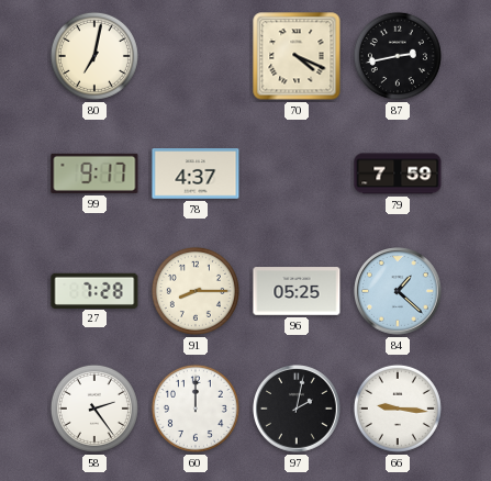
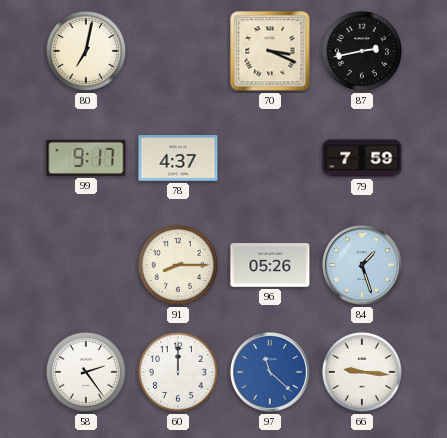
70: 4:19 -> 3:19 (270, 51)
27: 7:28 -> none (94, 290)
96: 05:25 -> 05:26 (270, 265)
84: 1:22 -> 1:27 (362, 265)
97: 2:02 -> 11:22 (270, 372)
97 dial: black -> blue (270, 372)
